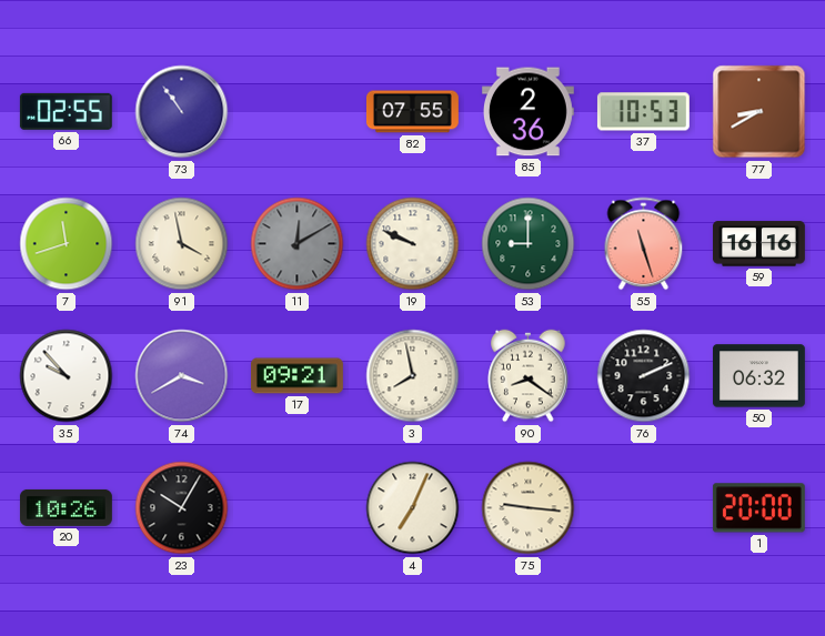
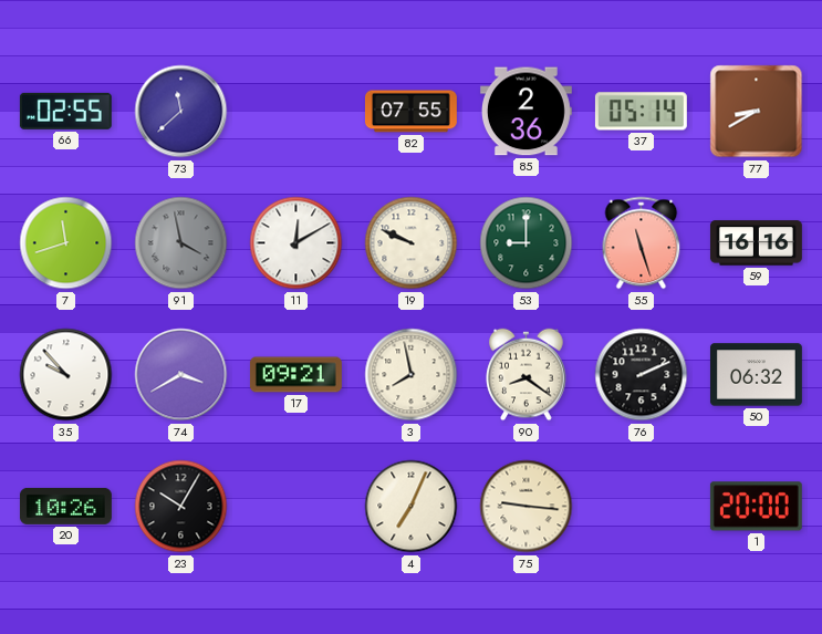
73: 10:54 -> 11:38 (181, 112)
37: 10:53 -> 05:14 (641, 112)
91 dial: cream -> grey (181, 243)
11 dial: grey -> white (296, 243)
